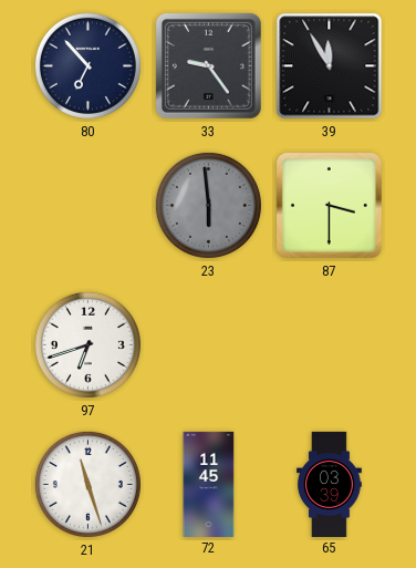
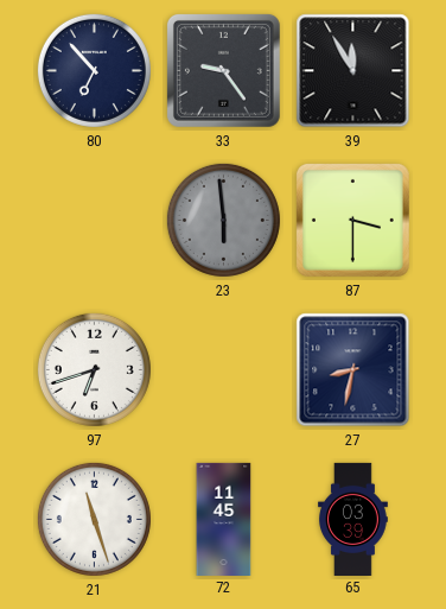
27: none -> 8:32 (353, 370)
